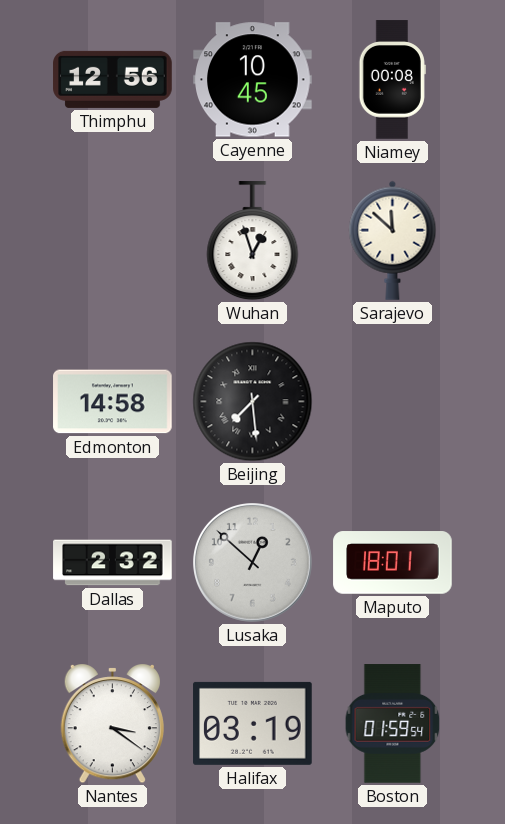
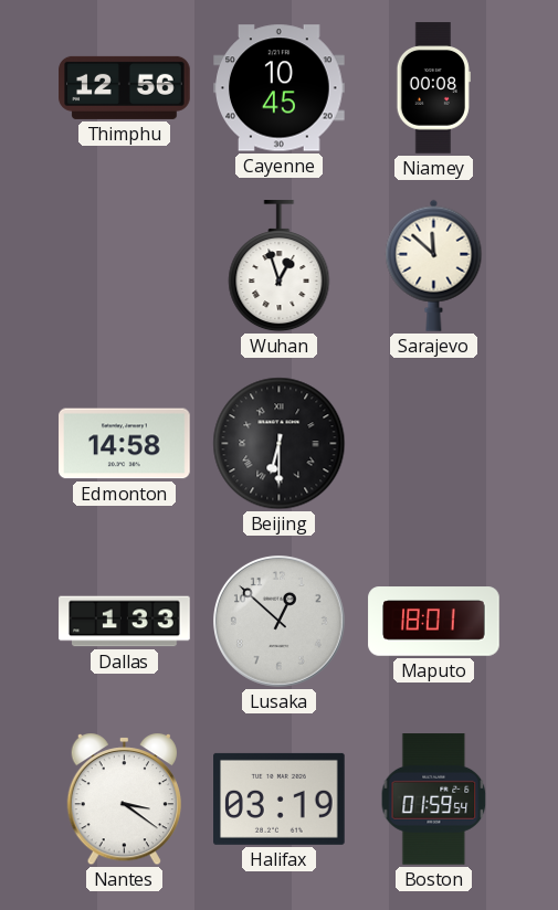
Beijing: 7:29 -> 6:30 (280, 444)
Dallas: 2:32 -> 1:33 (125, 622)
